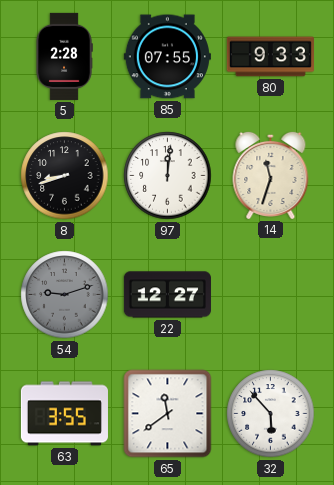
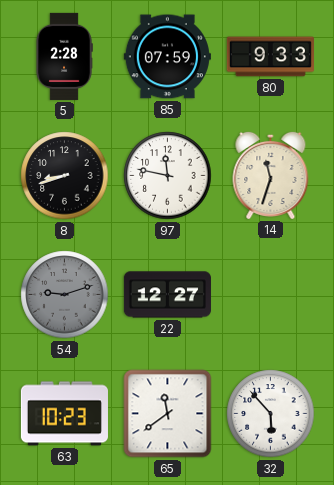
85: 07:55 -> 07:59 (167, 57)
97: 12:01 -> 11:47 (168, 176)
63: 3:55 -> 10:23 (64, 414)
